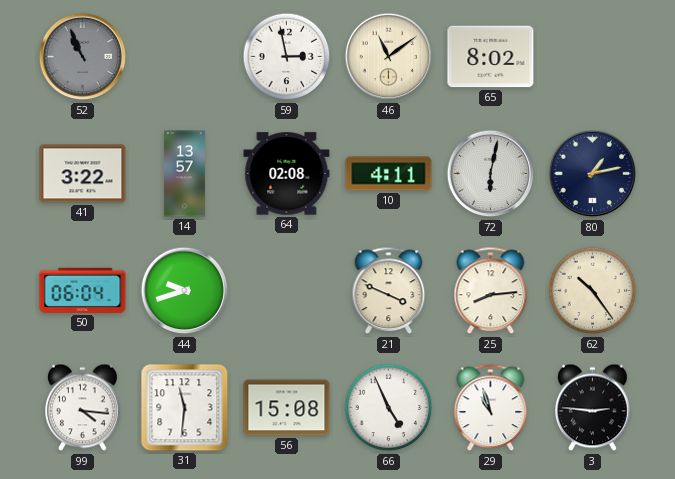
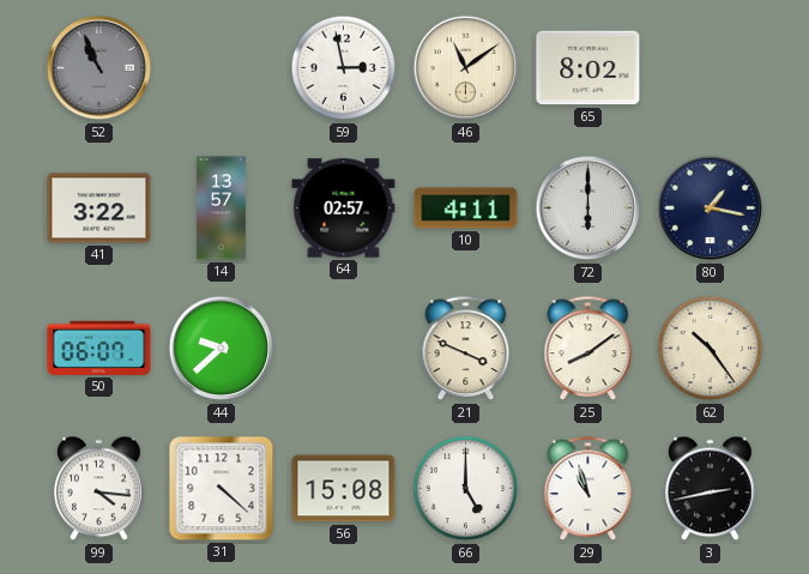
64: 02:08 -> 02:57 (344, 209)
72: 6:02 -> 6:00 (588, 209)
80: 1:13 -> 1:17 (711, 209)
50: 06:04 -> 06:07 (99, 348)
44: 9:42 -> 9:38 (222, 349)
25: 8:14 -> 8:09 (588, 349)
31: 11:31 -> 4:22 (222, 489)
66: 4:56 -> 5:00 (466, 489)
3: 2:46 -> 2:43 (711, 489)
